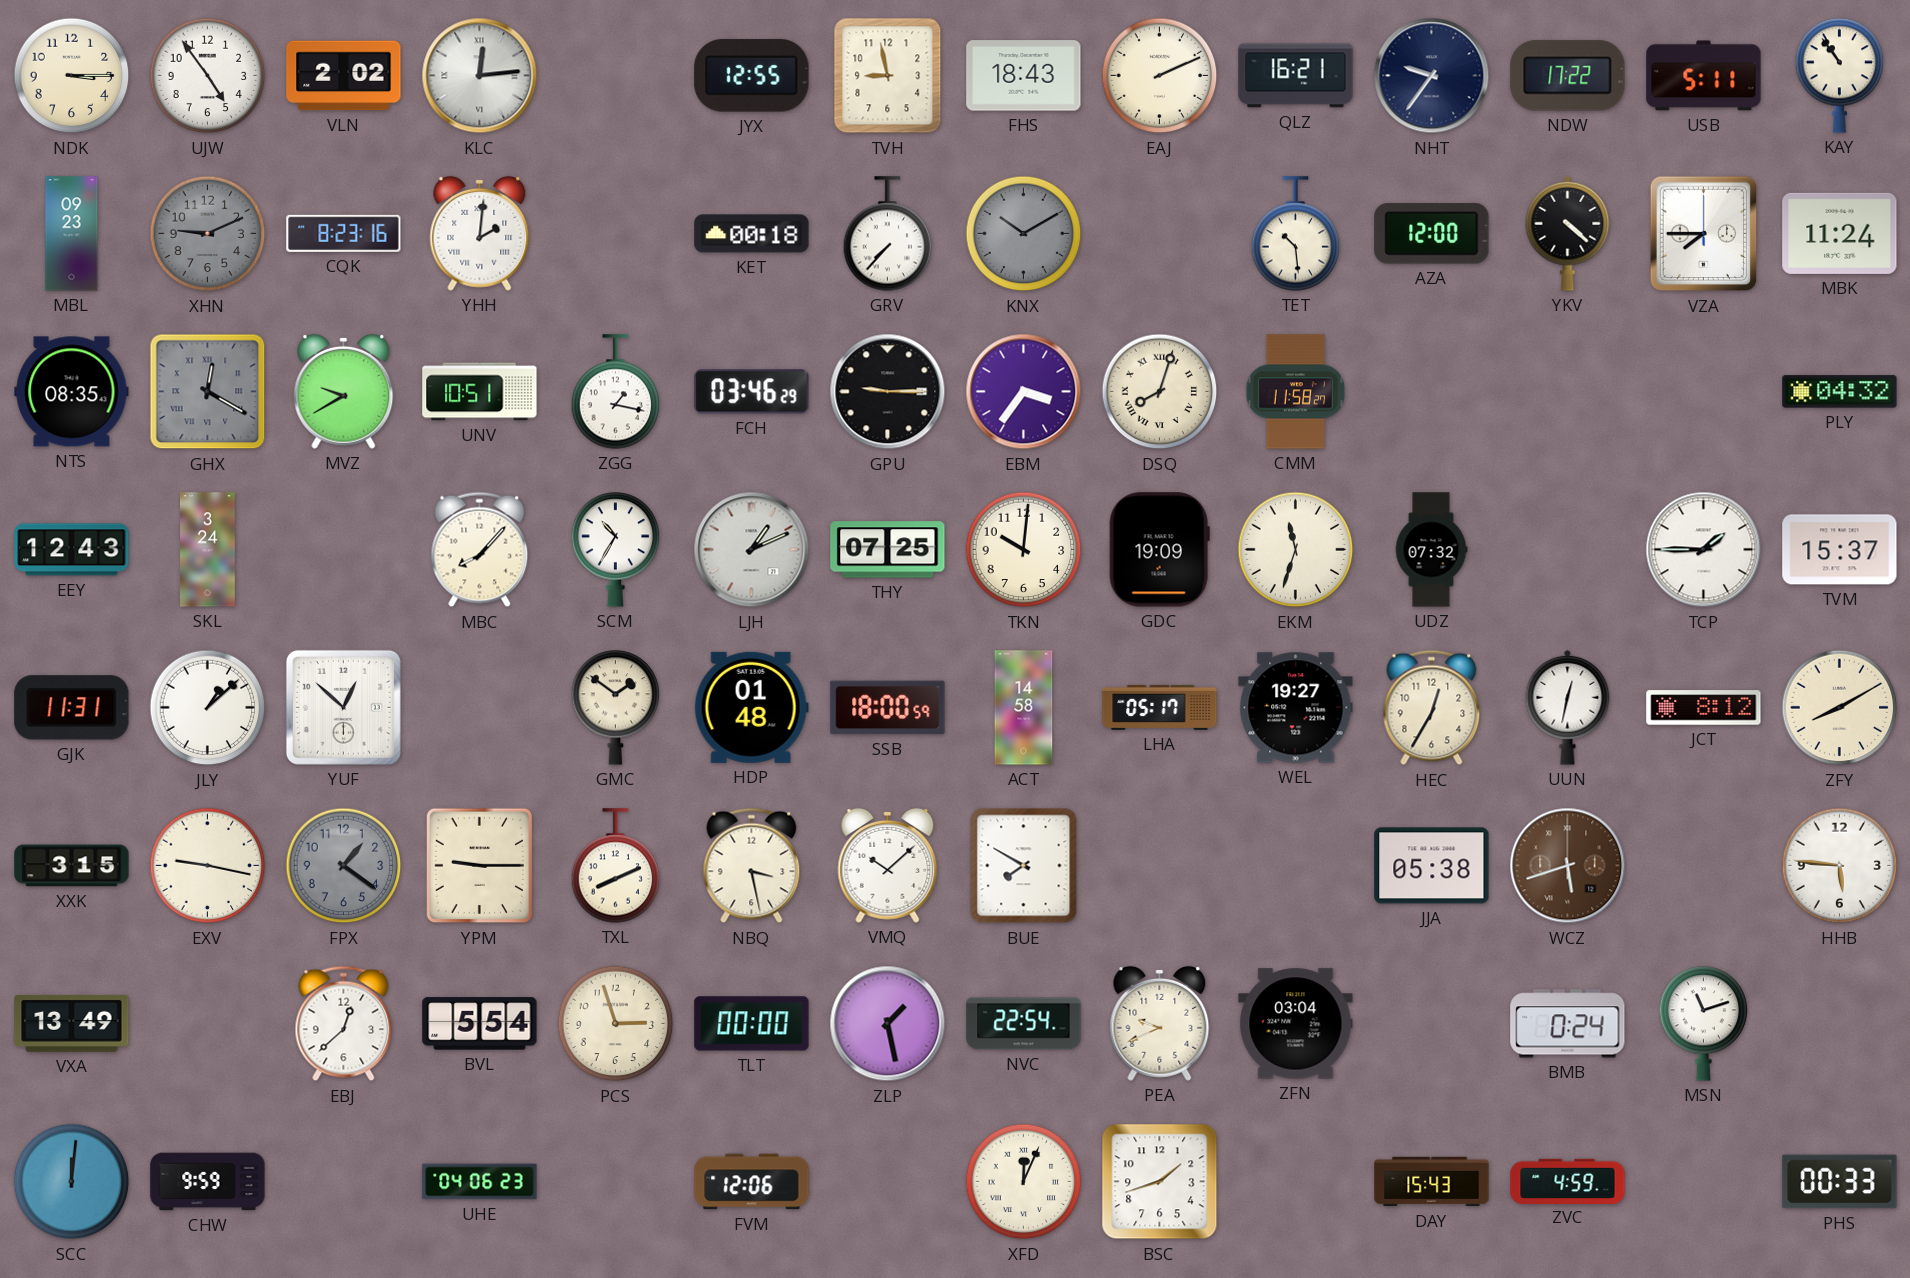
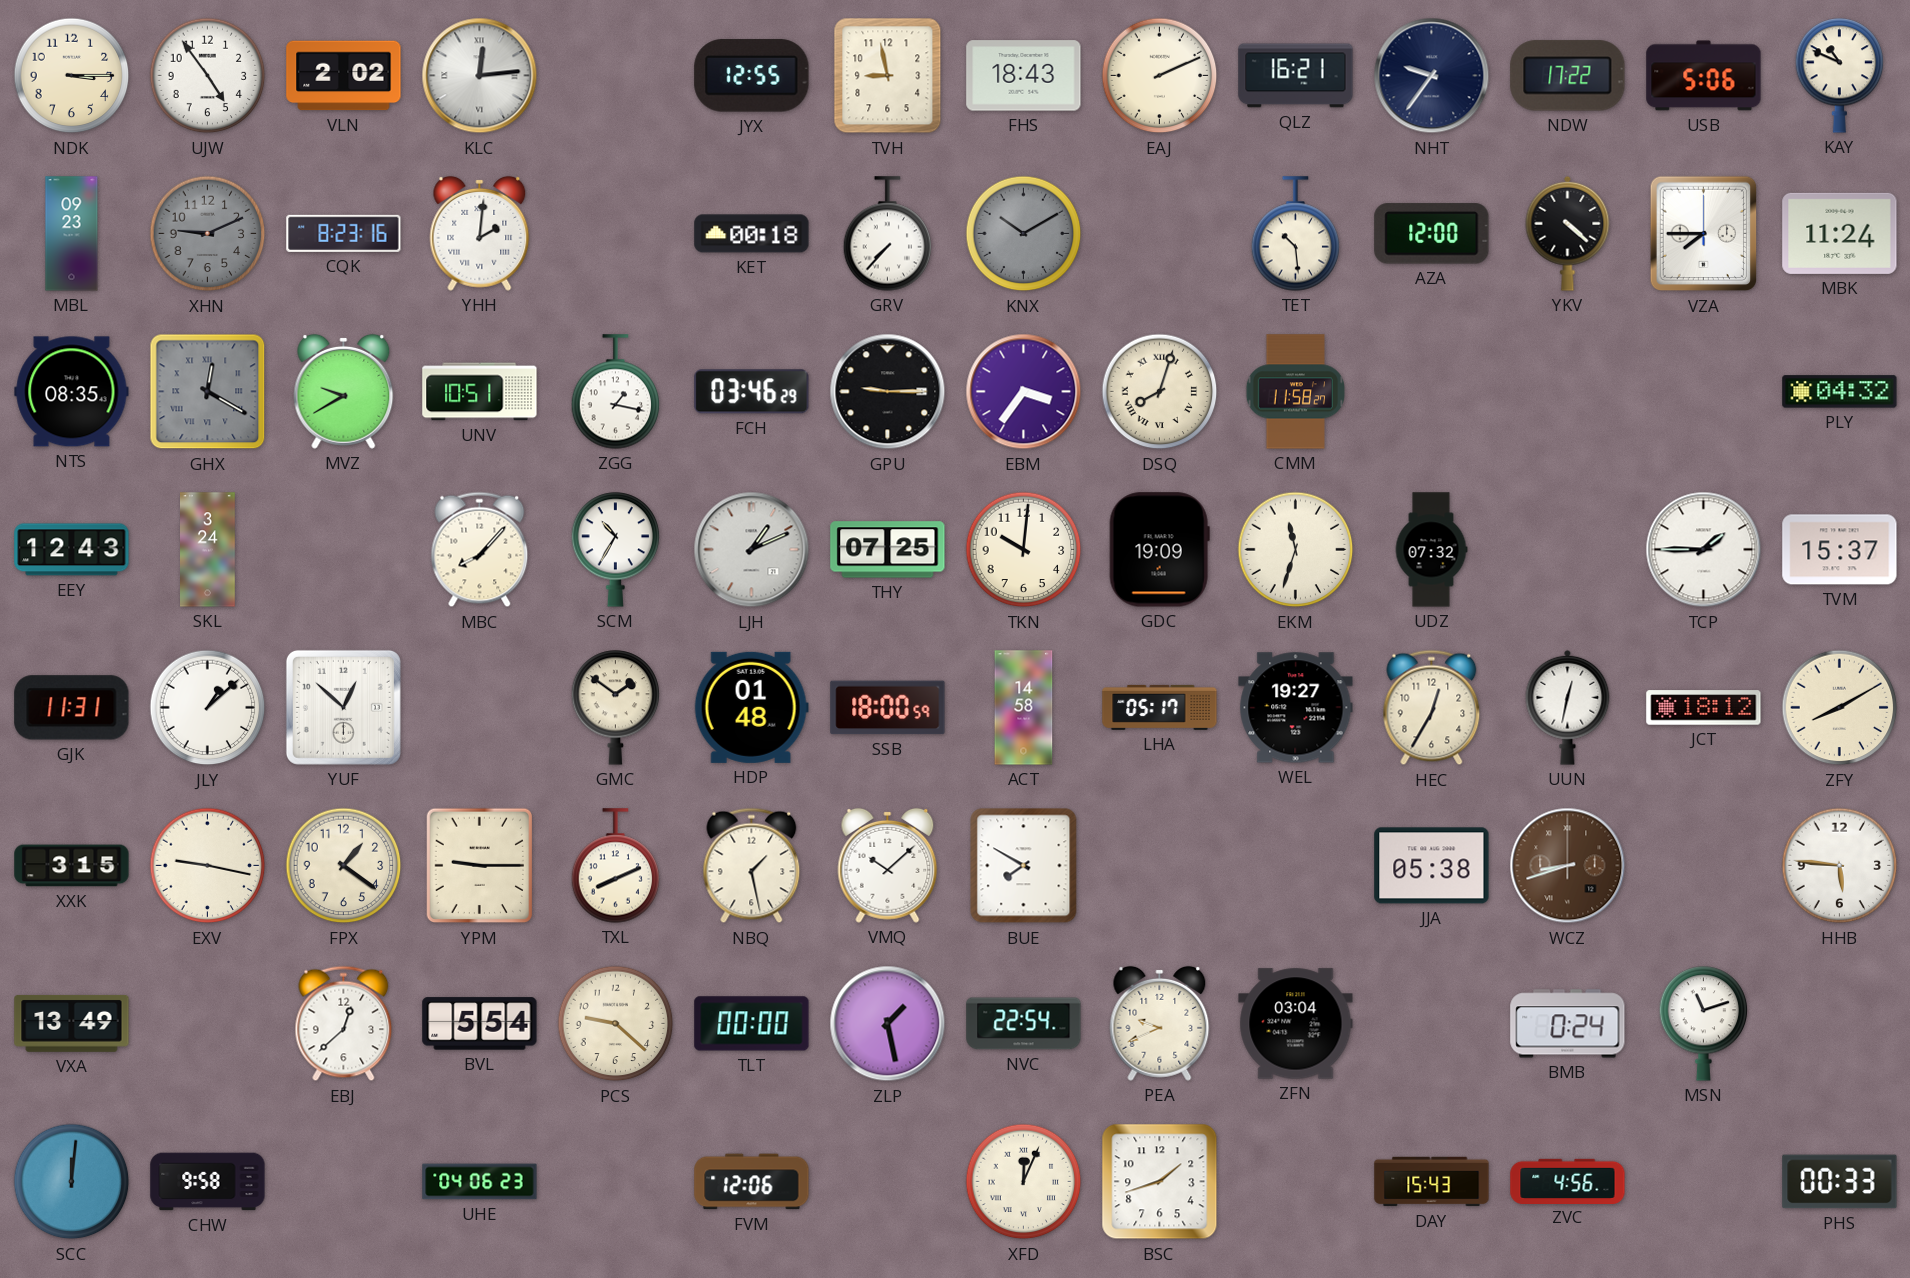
USB: 5:11 -> 5:06 (1704, 76)
KAY: 10:54 -> 10:49 (1840, 76)
JCT: 8:12 -> 18:12 (1704, 708)
FPX dial: grey -> cream (344, 866)
NBQ: 3:28 -> 1:28 (752, 866)
WCZ: 5:42 -> 8:42 (1568, 866)
PCS: 2:57 -> 9:22 (616, 1024)
CHW: 9:59 -> 9:58 (208, 1182)
ZVC: 4:59 -> 4:56 (1568, 1181)
